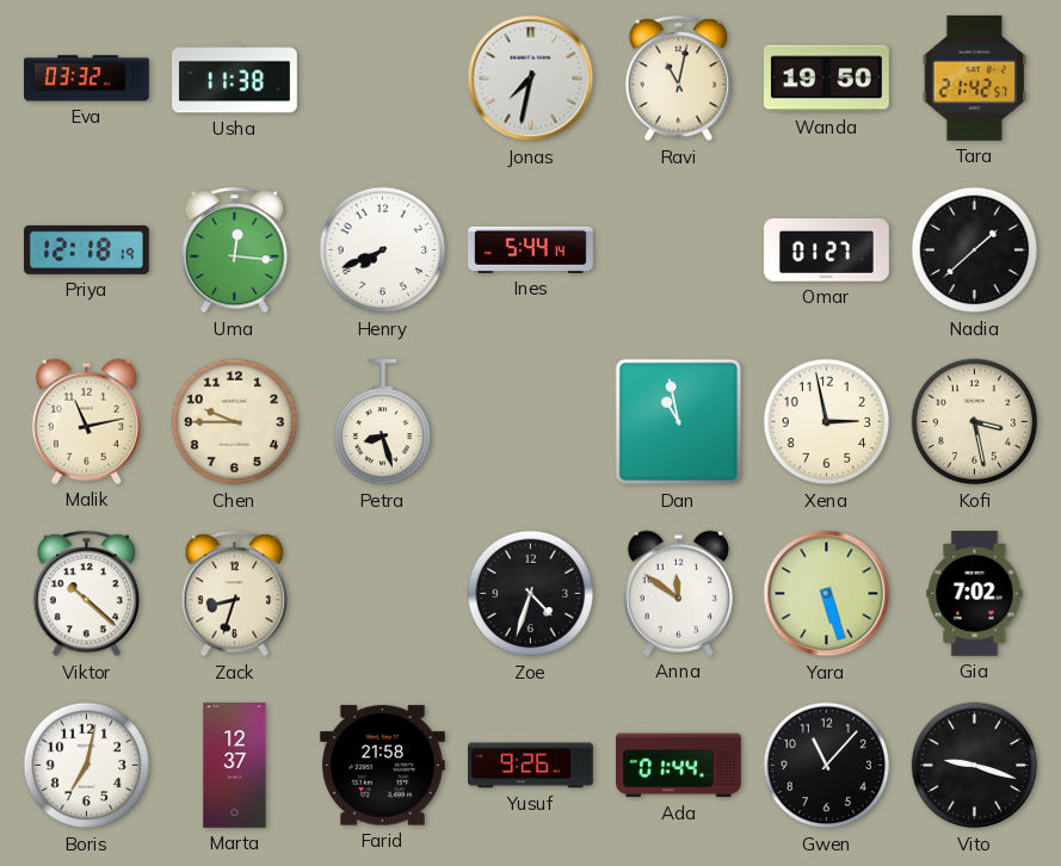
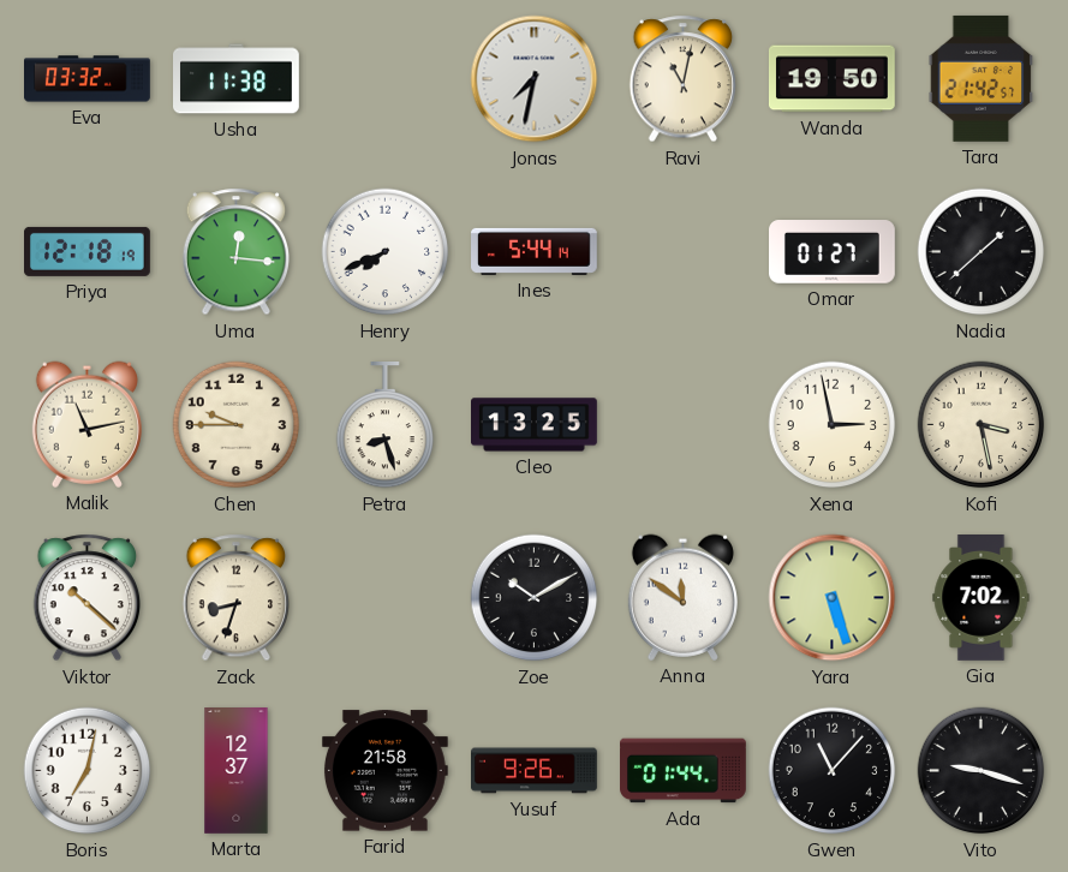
Cleo: none -> 13:25 (535, 425)
Dan: 10:58 -> none (679, 422)
Zoe: 4:33 -> 10:10 (535, 598)
